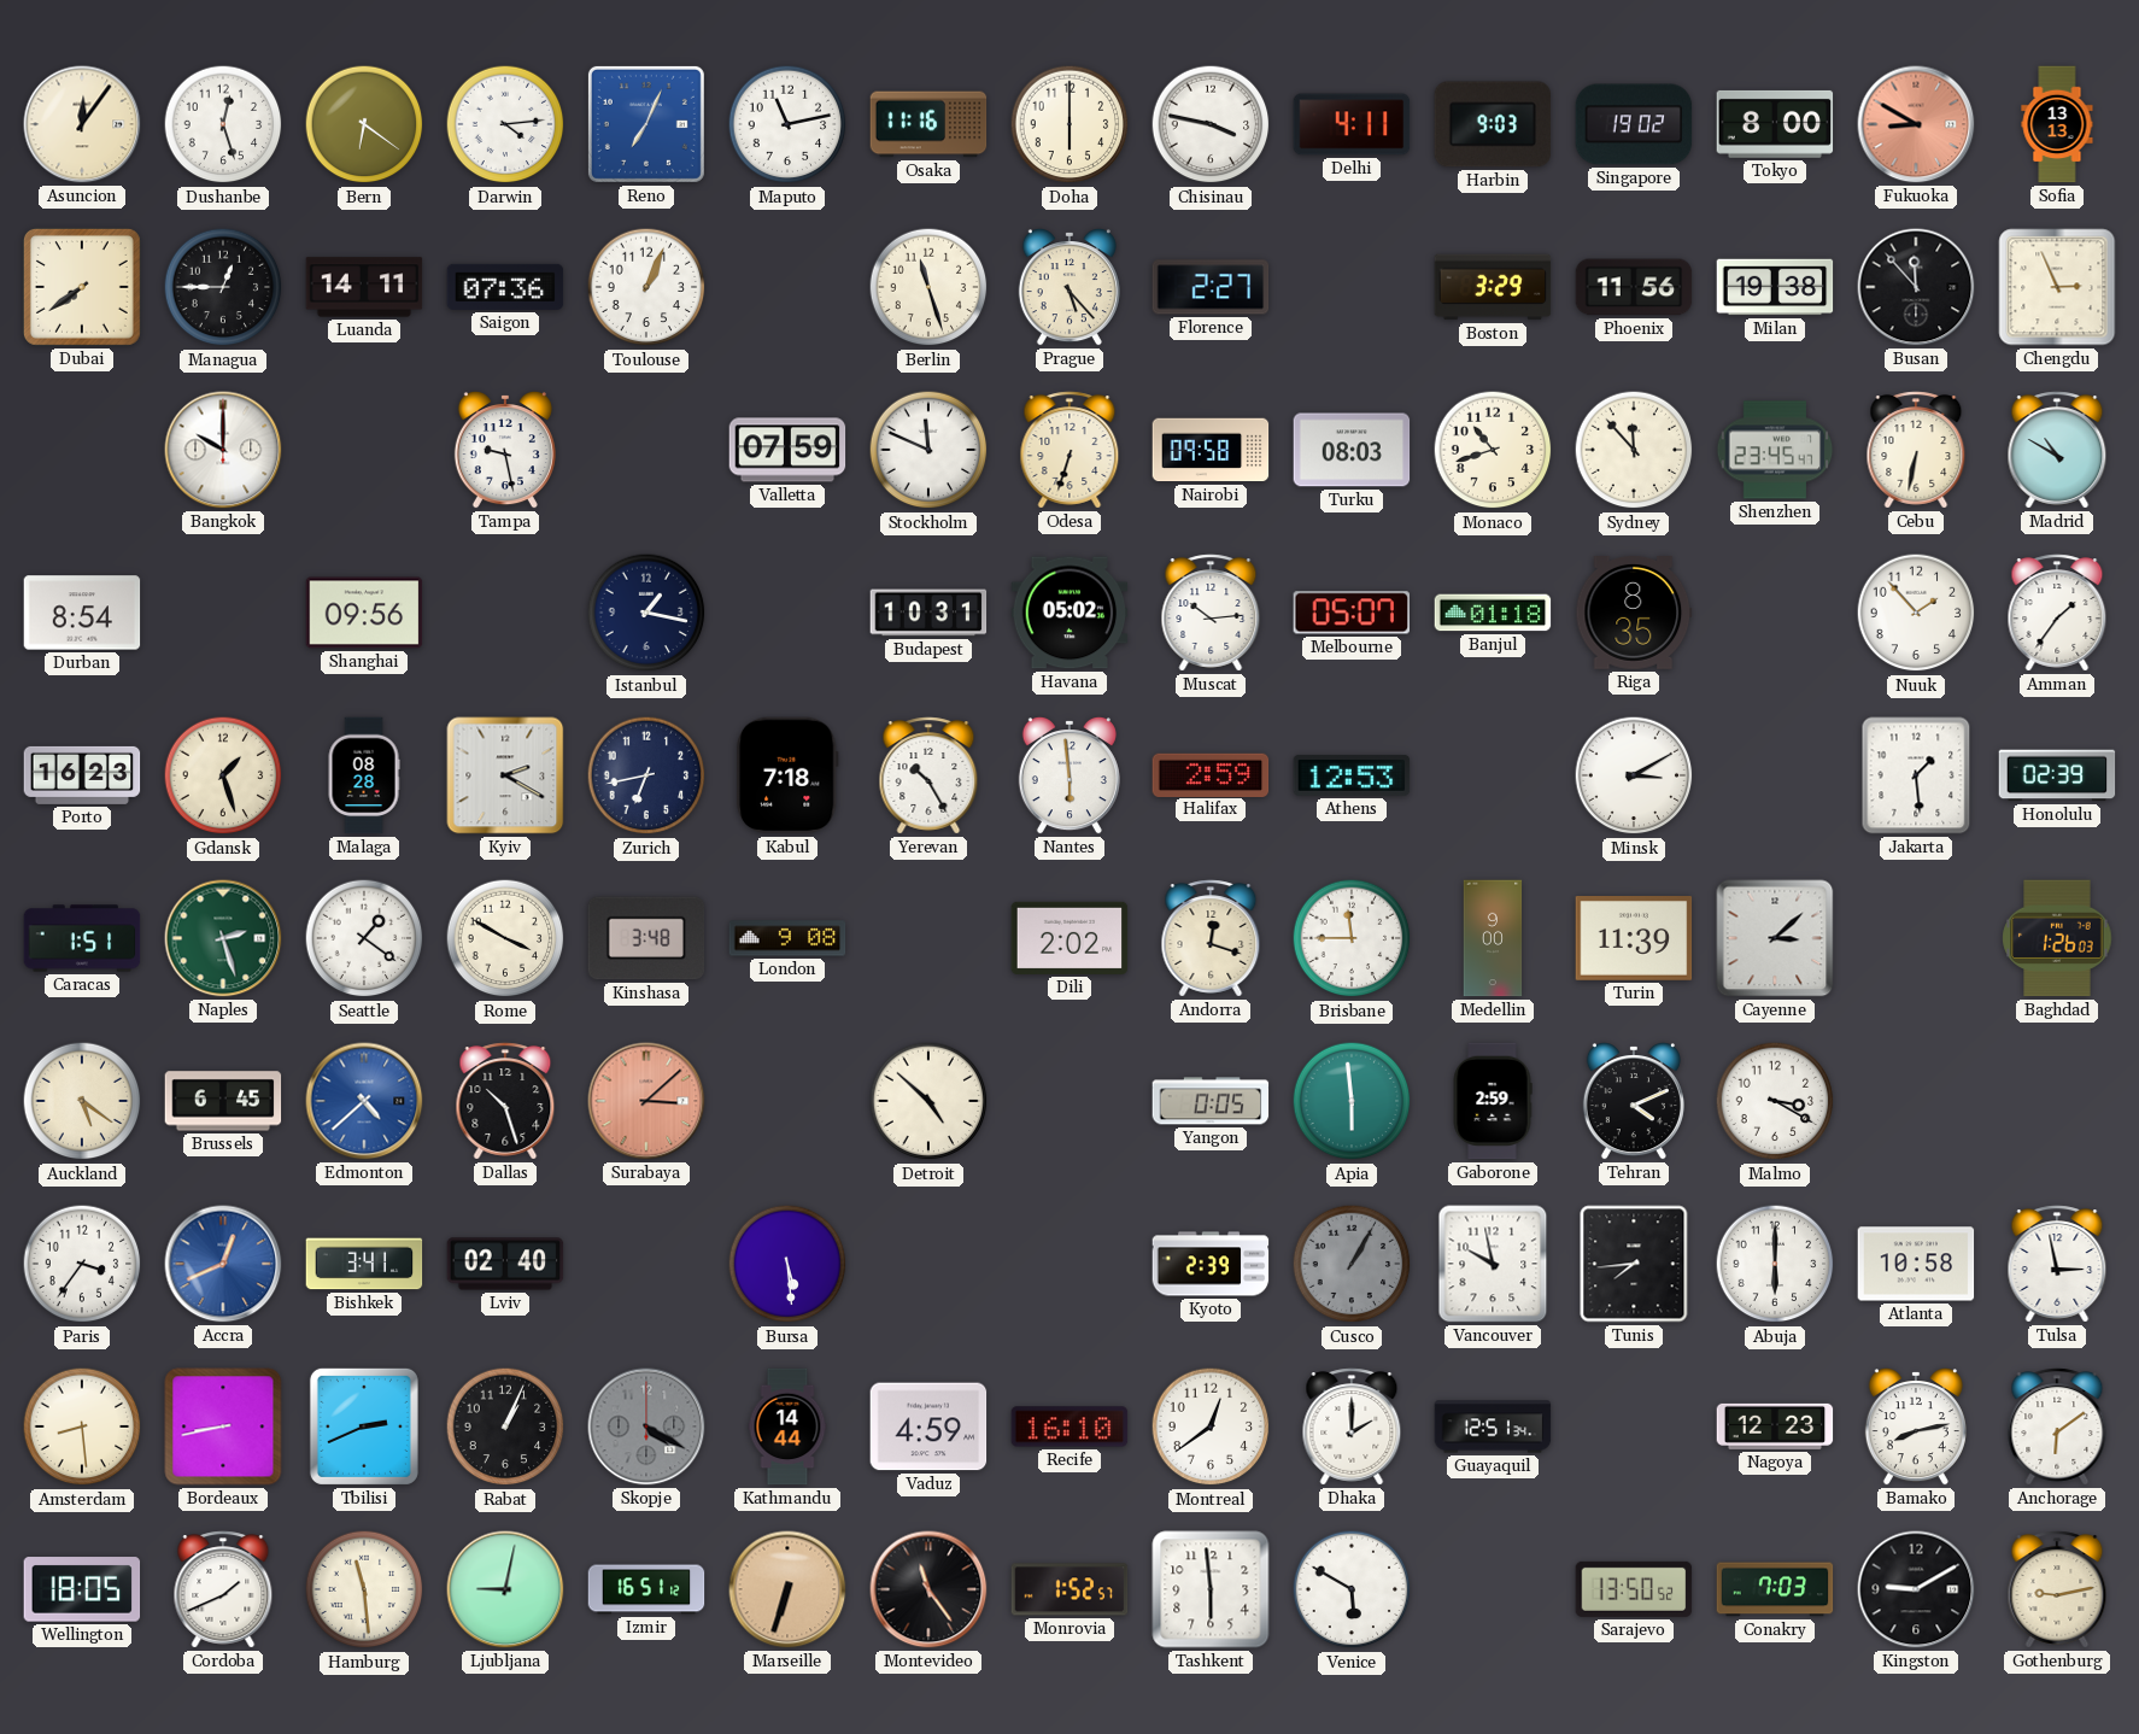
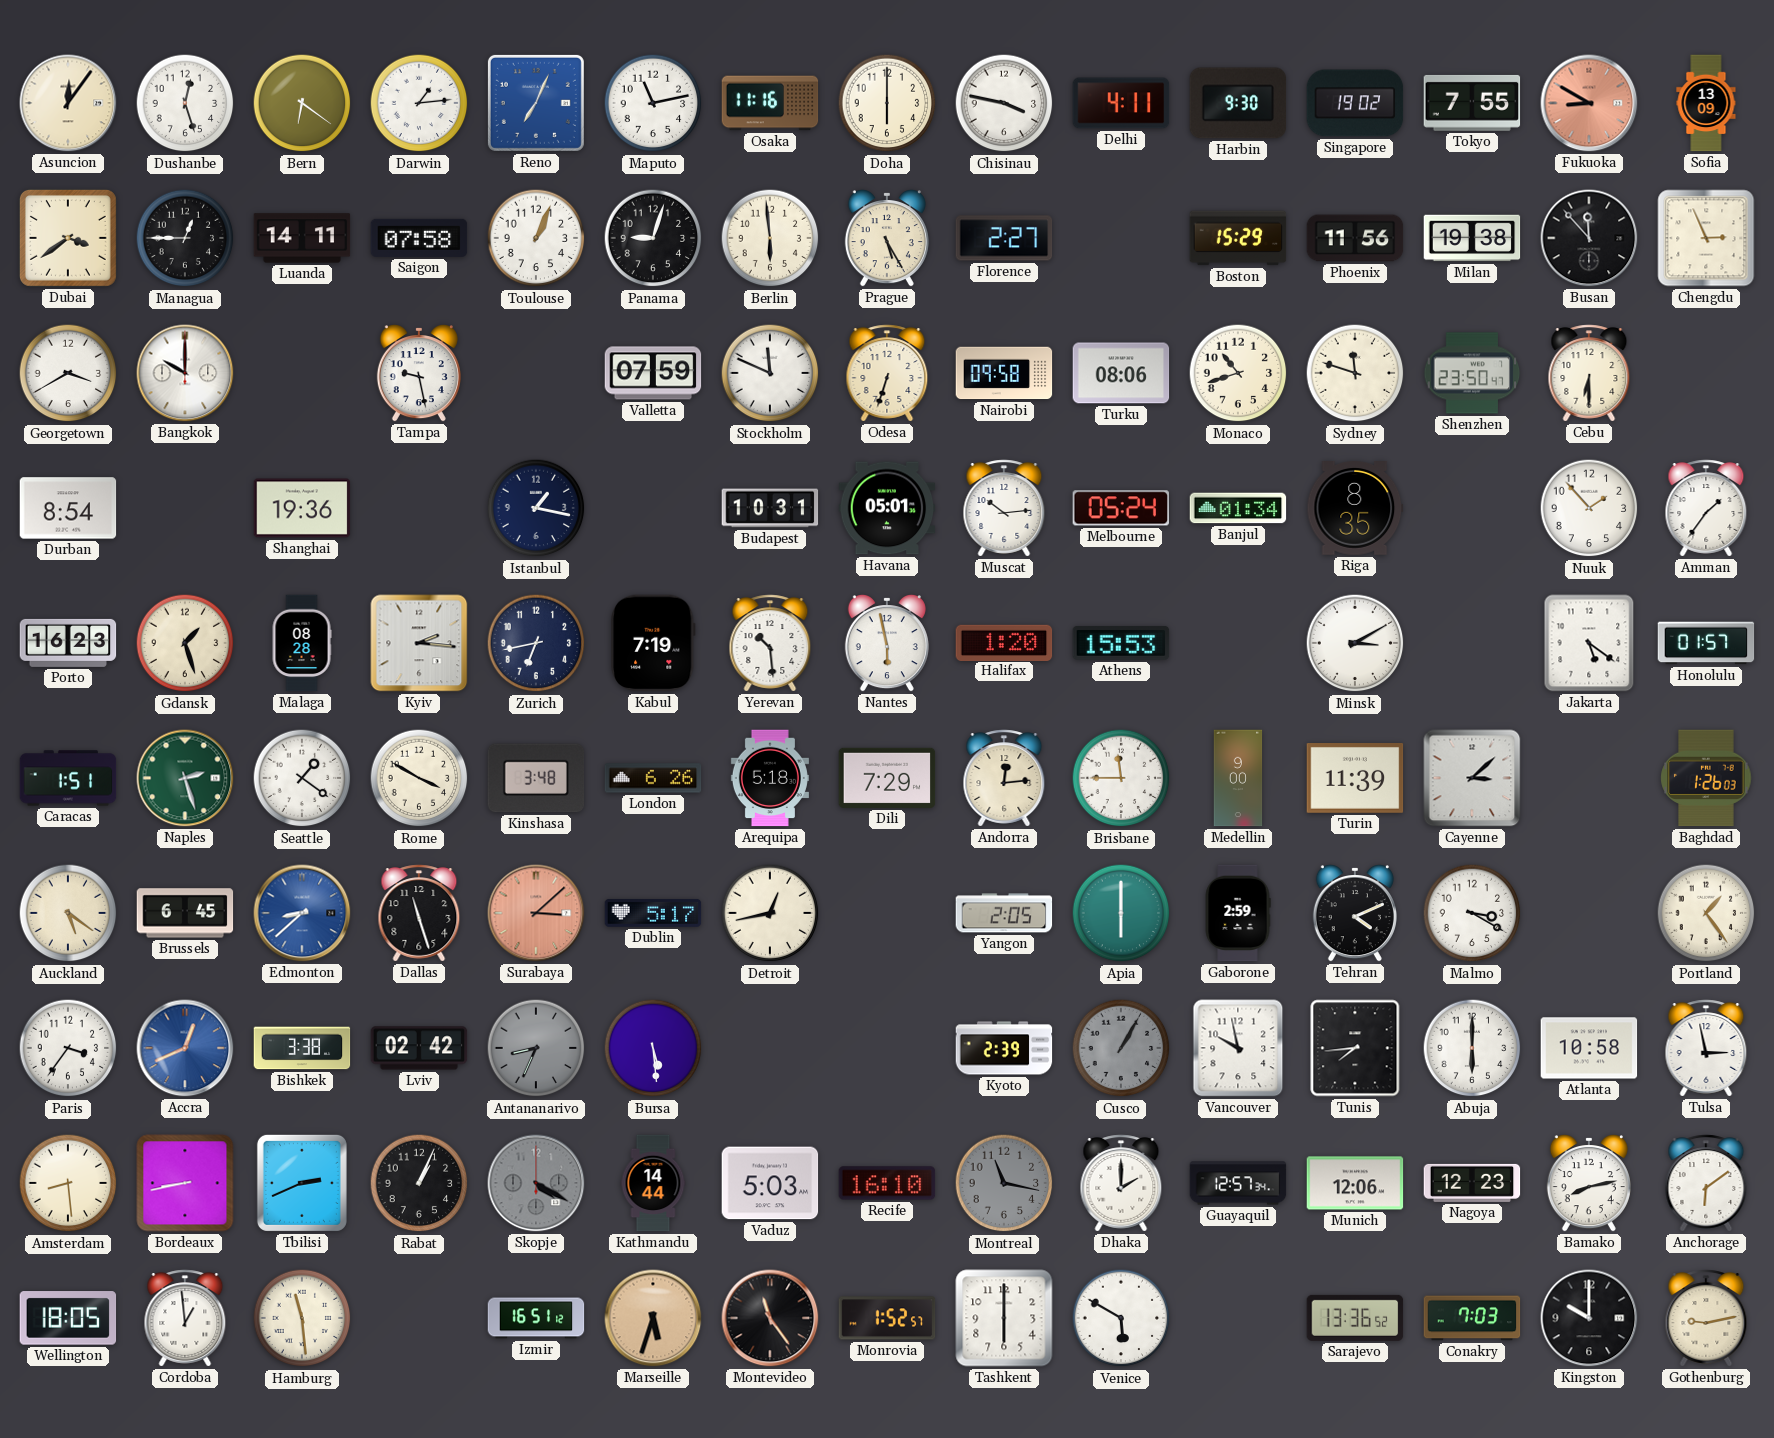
Darwin: 4:14 -> 1:14 (419, 103)
Harbin: 9:03 -> 9:30 (1238, 103)
Tokyo: 8:00 -> 7:55 (1472, 103)
Sofia: 13:13 -> 13:09 (1706, 103)
Dubai: 7:39 -> 3:39 (68, 238)
Saigon: 07:36 -> 07:58 (419, 238)
Panama: none -> 9:03 (653, 238)
Berlin: 11:27 -> 5:59 (770, 238)
Prague: 5:23 -> 5:25 (887, 239)
Boston: 3:29 -> 15:29 (1238, 238)
Georgetown: none -> 3:40 (68, 373)
Turku: 08:03 -> 08:06 (1121, 373)
Sydney: 11:53 -> 11:48 (1355, 373)
Shenzhen: 23:45 -> 23:50 (1472, 373)
Cebu: 6:32 -> 6:30 (1589, 373)
Madrid: 10:50 -> none (2057, 450)
Shanghai: 09:56 -> 19:36 (302, 508)
Havana: 05:02 -> 05:01 (887, 508)
Melbourne: 05:07 -> 05:24 (1120, 508)
Banjul: 01:18 -> 01:34 (1238, 508)
Kyiv: 2:20 -> 2:16 (419, 643)
Kabul: 7:18 -> 7:19 (653, 643)
Yerevan: 10:25 -> 10:29 (770, 643)
Nantes: 5:59 -> 5:58 (887, 644)
Halifax: 2:59 -> 1:20 (1004, 642)
Athens: 12:53 -> 15:53 (1121, 643)
Jakarta: 1:29 -> 5:21 (1589, 643)
Honolulu: 02:39 -> 01:57 (1706, 643)
London: 9:08 -> 6:26 (653, 778)
Arequipa: none -> 5:18 (770, 778)
Dili: 2:02 -> 7:29 (887, 778)
Andorra: 12:18 -> 12:14 (1004, 778)
Edmonton: 4:38 -> 8:38 (302, 913)
Dallas: 10:27 -> 11:27 (419, 913)
Dublin: none -> 5:17 (653, 913)
Detroit: 4:52 -> 12:43 (770, 913)
Yangon: 0:05 -> 2:05 (1004, 913)
Apia: 5:59 -> 6:00 (1121, 913)
Portland: none -> 1:24 (1706, 913)
Bishkek: 3:41 -> 3:38 (302, 1048)
Lviv: 02:40 -> 02:42 (419, 1048)
Antananarivo: none -> 8:34 (536, 1048)
Vaduz: 4:59 -> 5:03 (770, 1183)
Montreal: 12:39 -> 11:17 (1004, 1183)
Montreal dial: white -> grey (1004, 1183)
Guayaquil: 12:51 -> 12:57 (1238, 1183)
Munich: none -> 12:06 (1355, 1183)
Cordoba: 1:41 -> 12:59 (185, 1318)
Ljubljana: 9:02 -> none (505, 1589)
Marseille: 6:33 -> 5:33 (653, 1318)
Tashkent: 5:59 -> 6:00 (1004, 1318)
Sarajevo: 13:50 -> 13:36 (1355, 1318)
Kingston: 9:10 -> 10:00 (1589, 1318)
